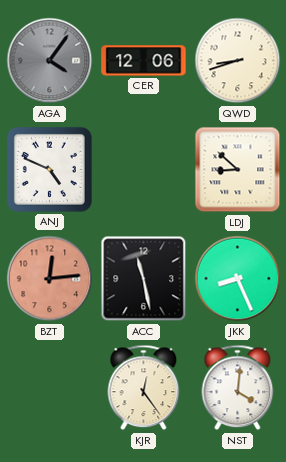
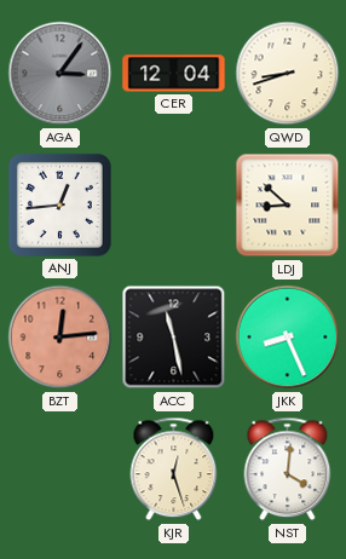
AGA: 4:06 -> 3:06 (60, 74)
CER: 12:06 -> 12:04 (174, 74)
ANJ: 4:49 -> 12:44 (59, 204)
KJR: 12:24 -> 12:27 (174, 469)
